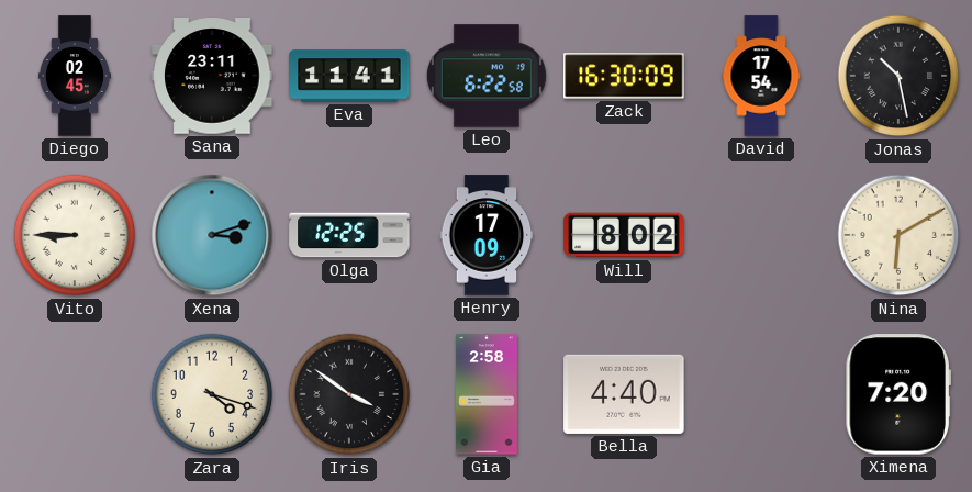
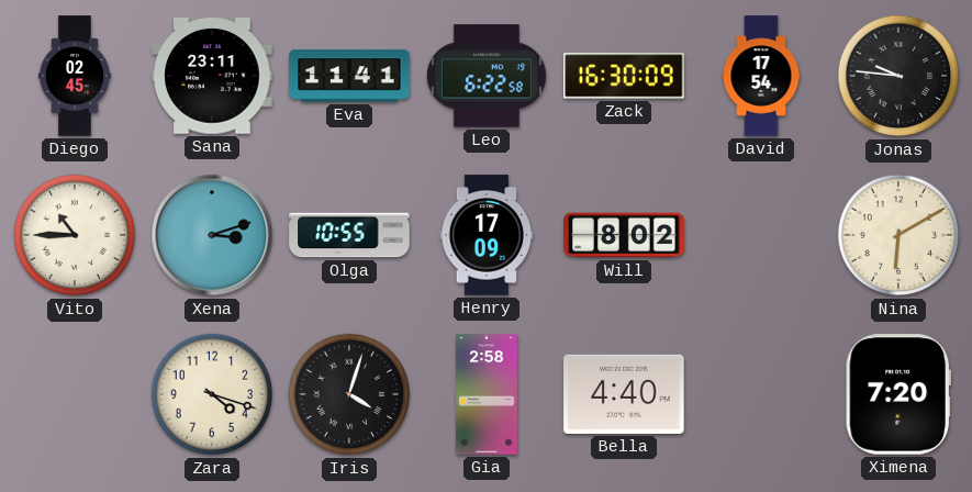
Jonas: 10:28 -> 9:46 (898, 76)
Vito: 8:45 -> 10:45 (75, 235)
Olga: 12:25 -> 10:55 (349, 235)
Iris: 3:51 -> 4:03 (349, 394)
